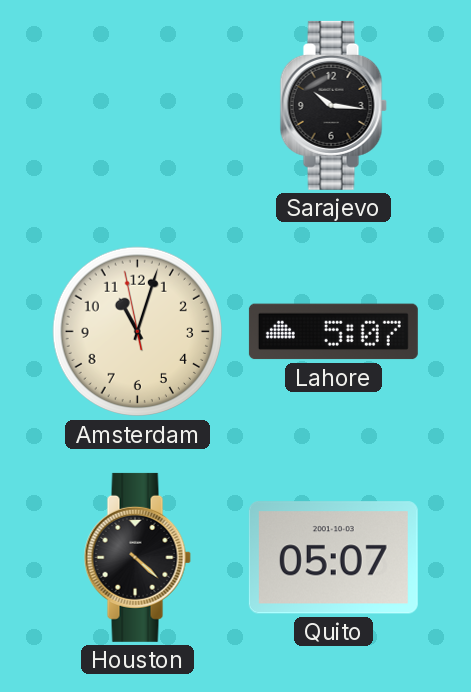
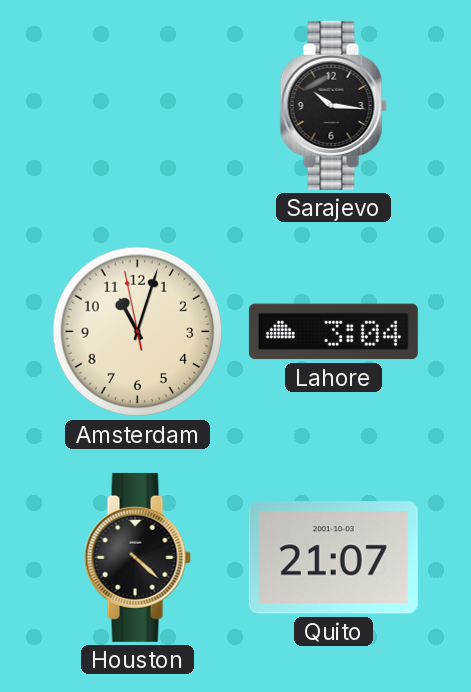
Lahore: 5:07 -> 3:04 (333, 332)
Quito: 05:07 -> 21:07 (333, 558)
